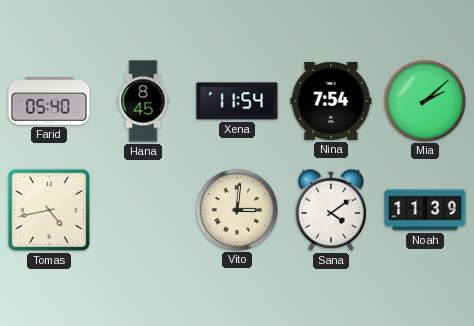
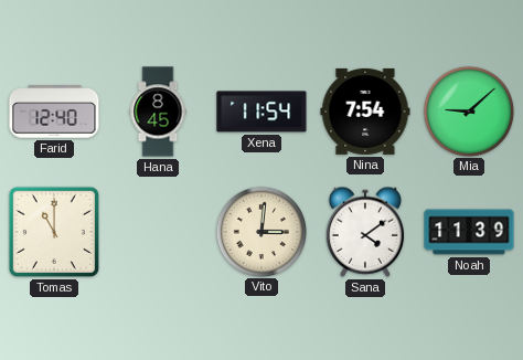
Farid: 05:40 -> 12:40 (54, 112)
Mia: 2:08 -> 9:08 (468, 110)
Tomas: 4:43 -> 11:00 (54, 232)
